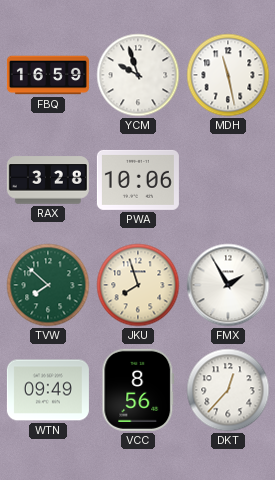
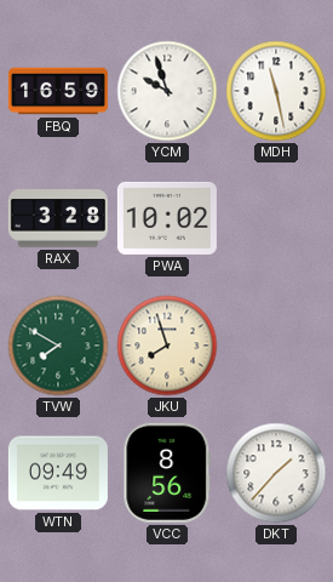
PWA: 10:06 -> 10:02 (167, 218)
TVW: 7:52 -> 7:50 (58, 346)
FMX: 1:55 -> none (228, 285)
DKT: 12:37 -> 1:37 (276, 473)
